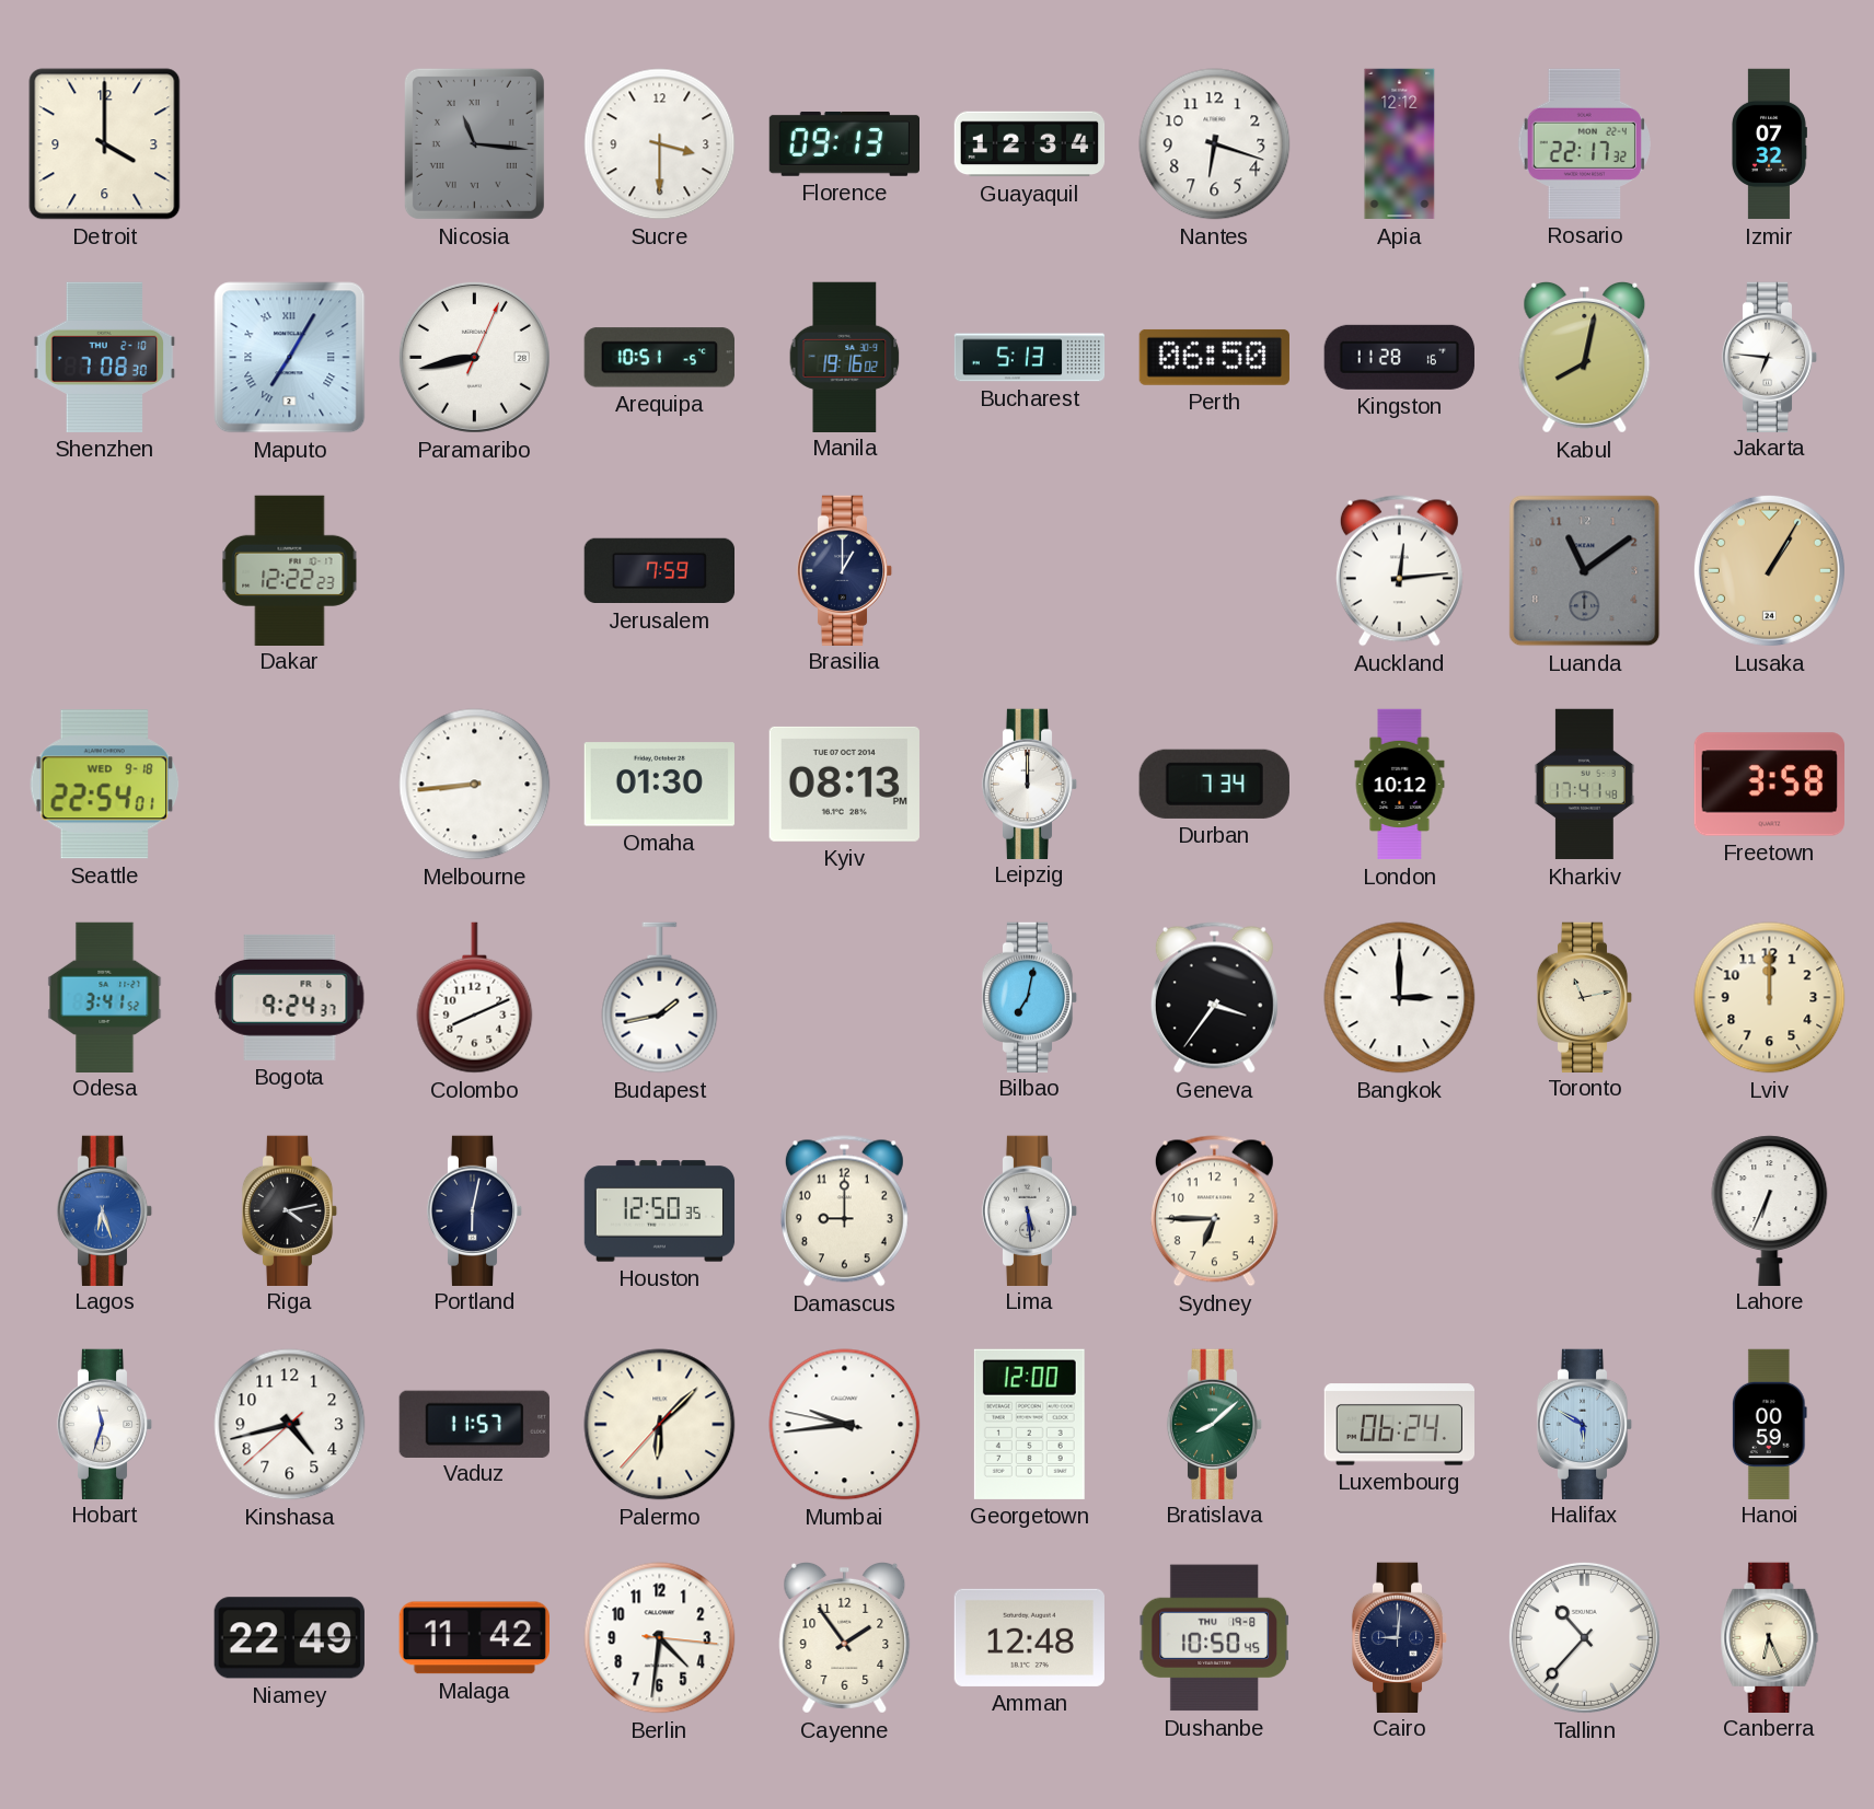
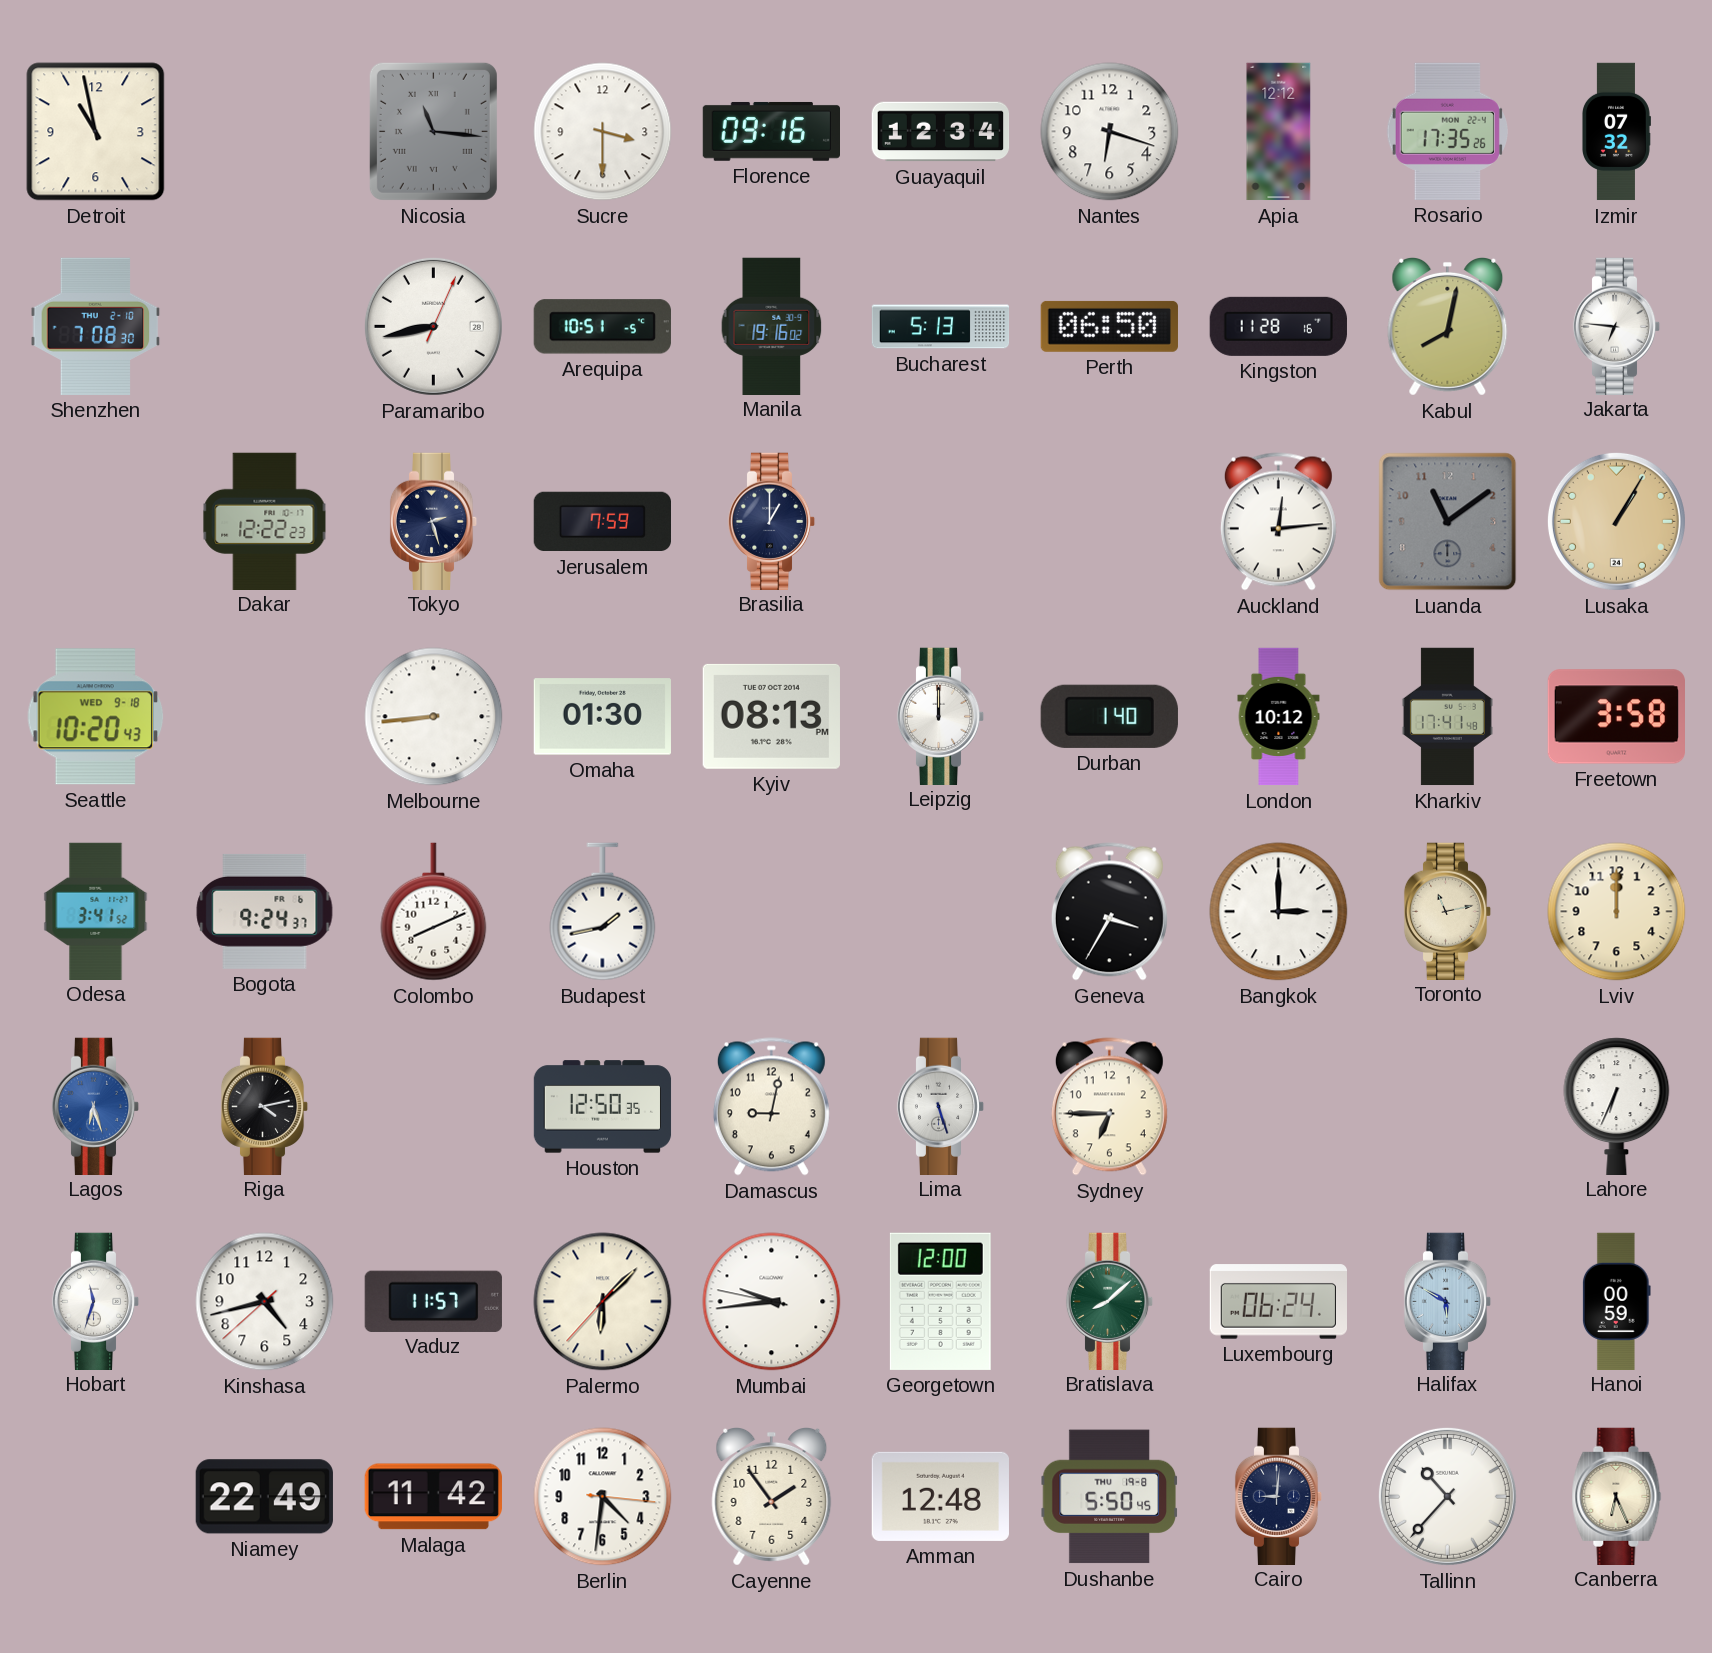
Detroit: 4:00 -> 10:58 (96, 132)
Florence: 09:13 -> 09:16 (771, 131)
Rosario: 22:17 -> 17:35 (1447, 131)
Maputo: 7:05 -> none (290, 358)
Tokyo: none -> 2:27 (434, 521)
Seattle: 22:54 -> 10:20 (96, 717)
Durban: 7:34 -> 1:40 (1109, 716)
Bilbao: 7:02 -> none (1030, 997)
Geneva: 3:36 -> 3:35 (1109, 912)
Portland: 6:02 -> none (475, 1210)
Damascus: 9:00 -> 9:02 (771, 1107)
Lima: 5:29 -> 5:27 (941, 1106)
Dushanbe: 10:50 -> 5:50 (1109, 1497)
